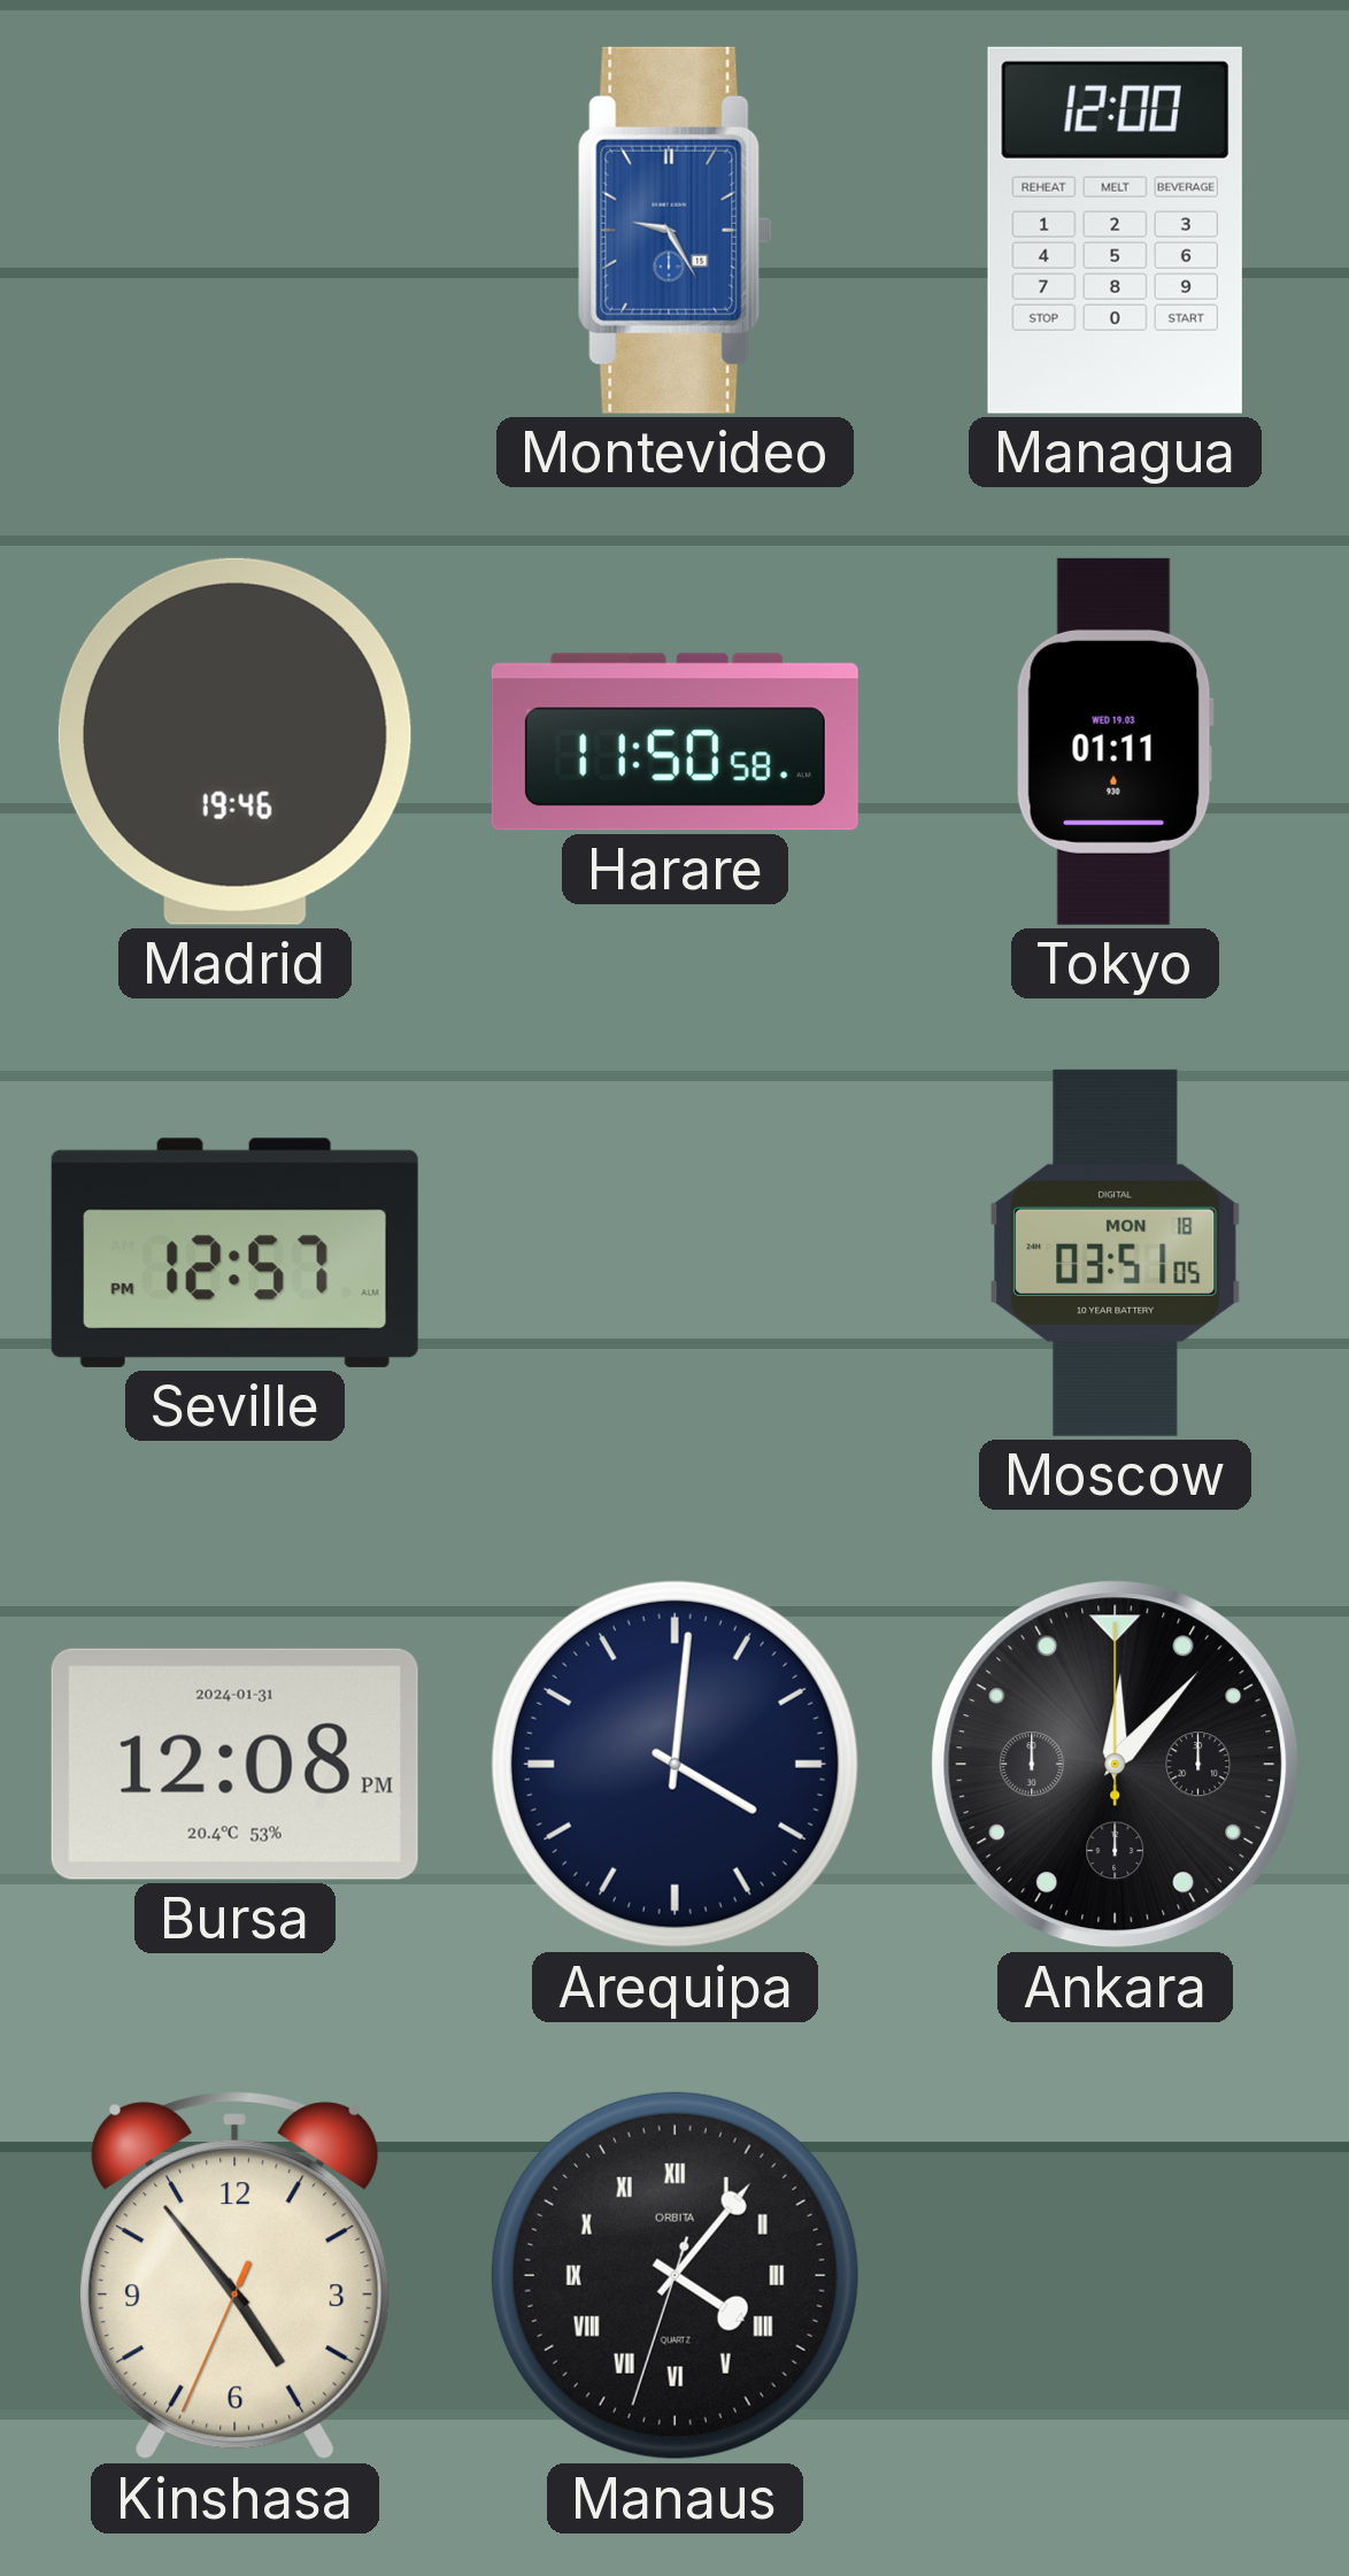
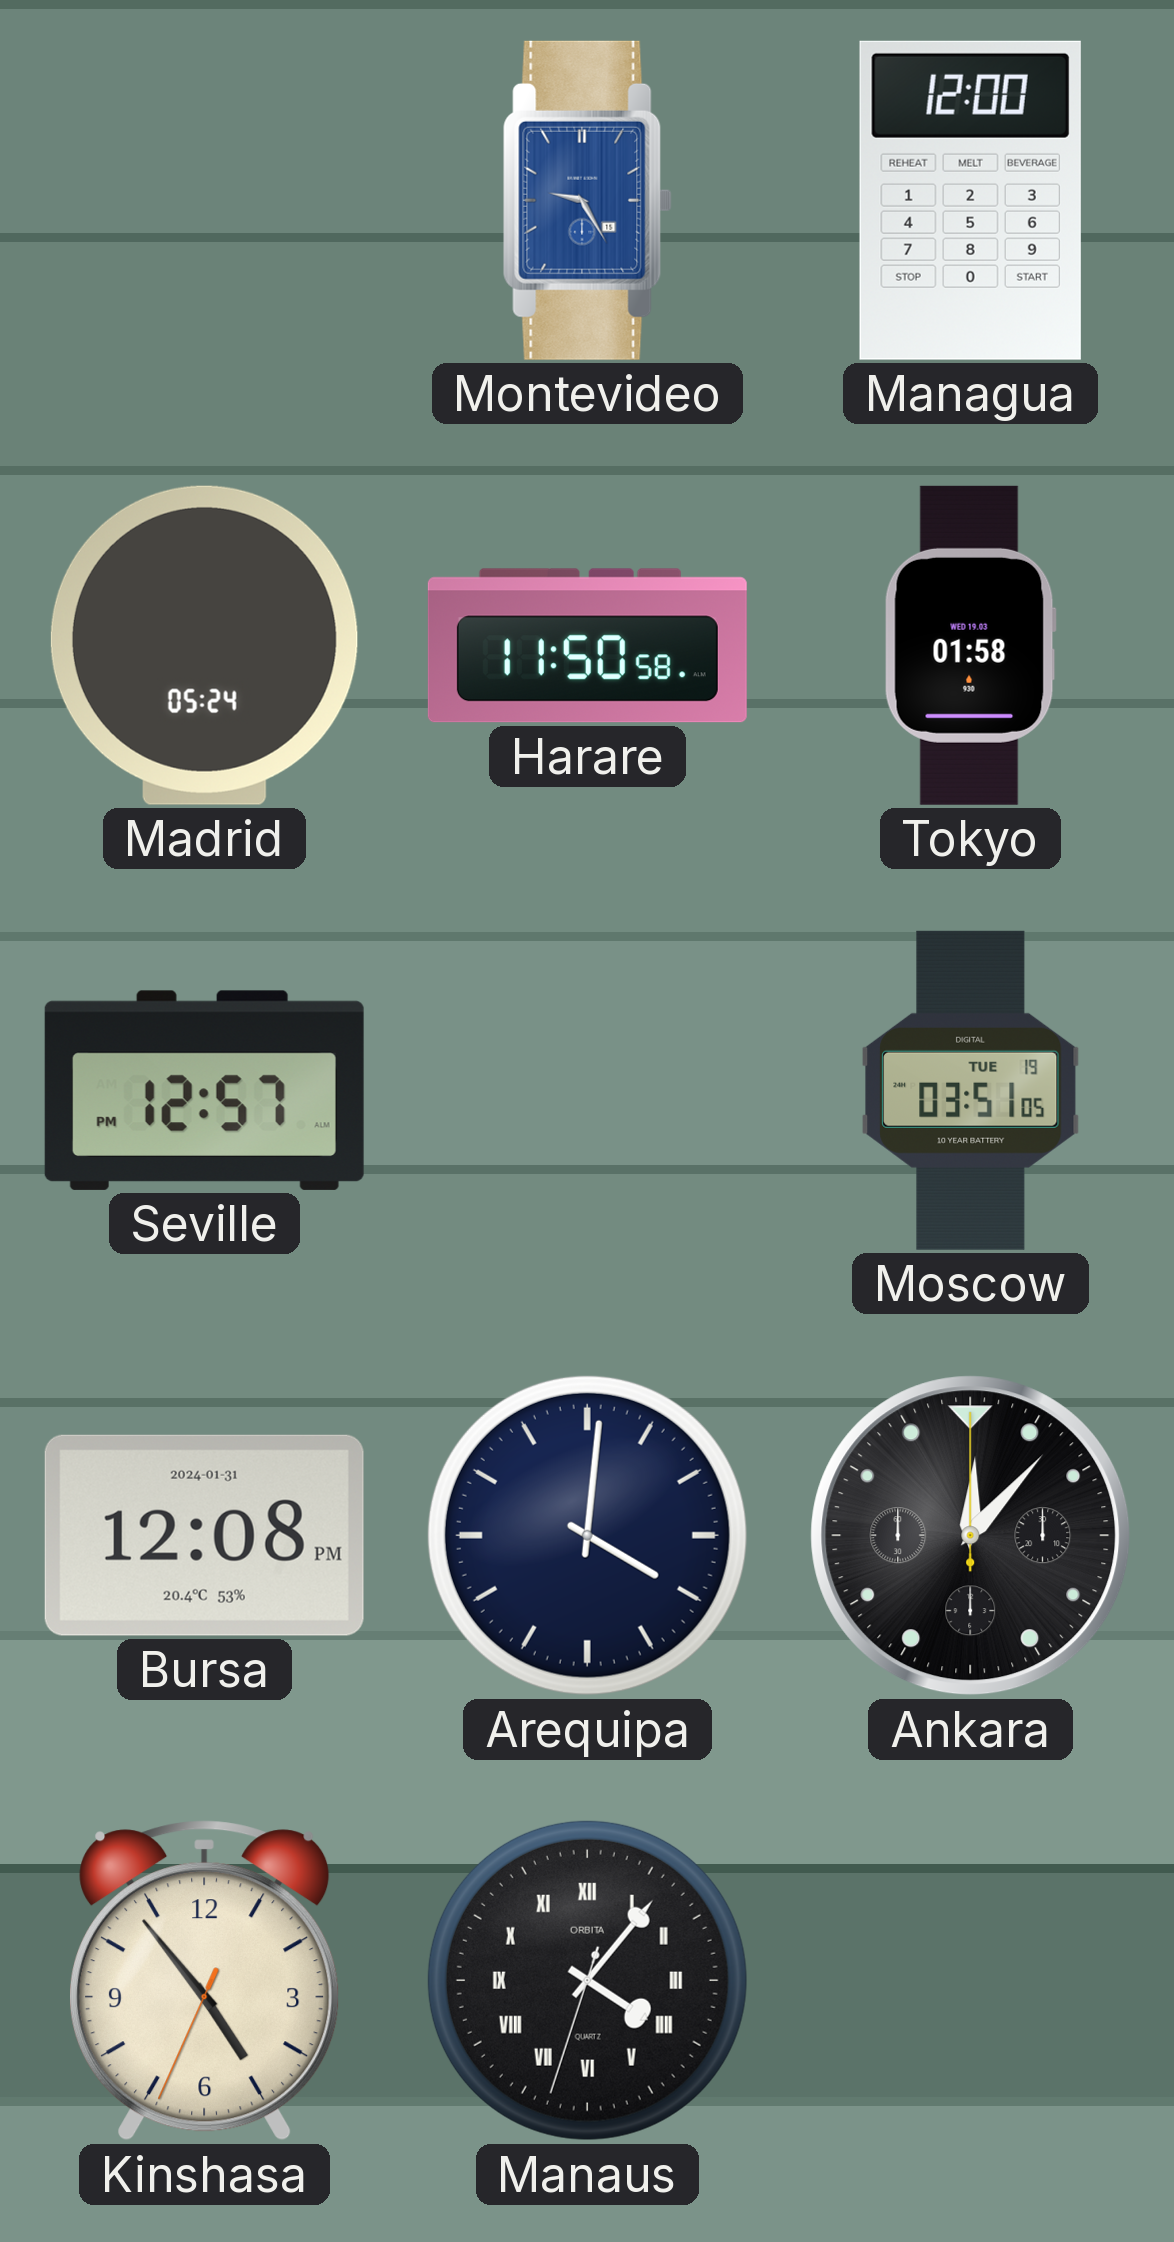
Madrid: 19:46 -> 05:24 (204, 645)
Tokyo: 01:11 -> 01:58 (970, 645)
Moscow date: MON 18 -> TUE 19 (971, 1090)
